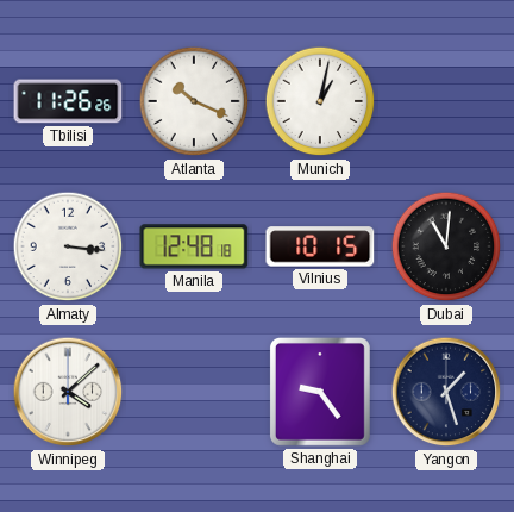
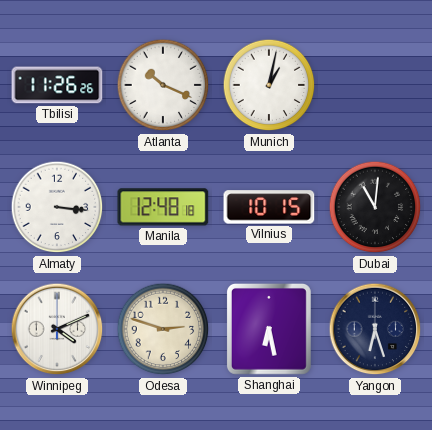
Winnipeg: 4:08 -> 4:11 (57, 329)
Odesa: none -> 2:48 (163, 329)
Shanghai: 9:24 -> 6:28 (269, 329)
Yangon: 1:27 -> 6:27 (375, 329)
